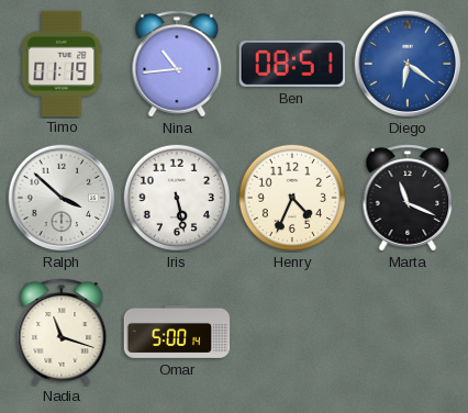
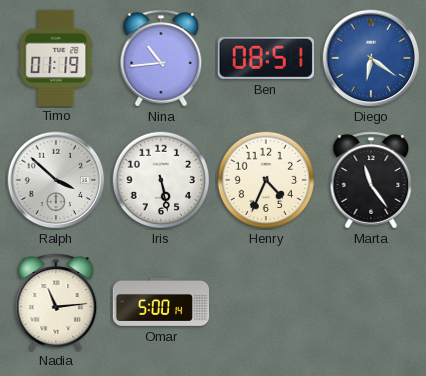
Marta: 11:19 -> 11:24 (371, 180)
Nadia: 11:18 -> 11:14 (56, 302)
